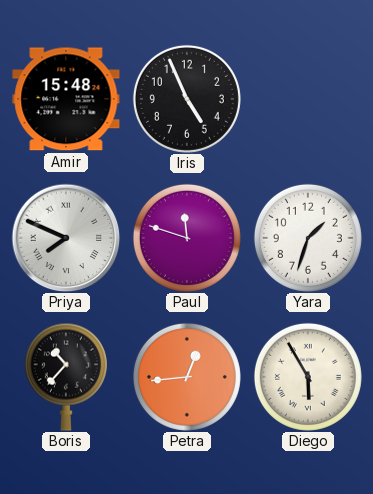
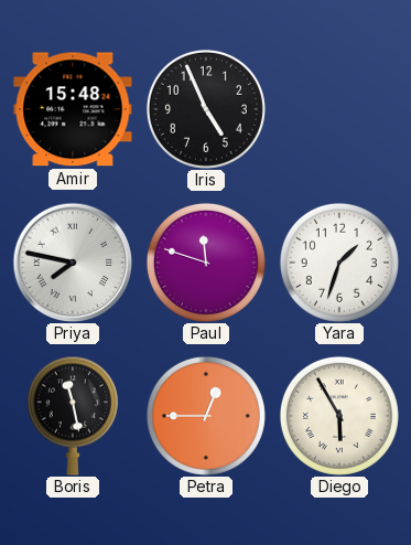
Priya: 7:49 -> 7:47 (73, 263)
Boris: 10:37 -> 11:28 (73, 416)
Petra: 12:44 -> 12:45 (206, 416)
